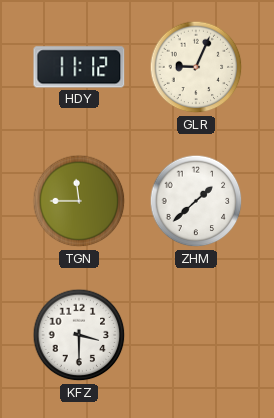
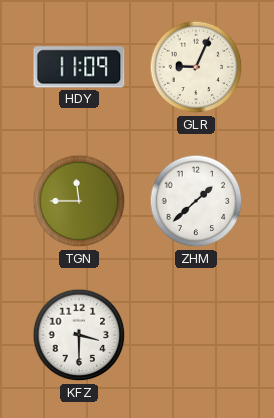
HDY: 11:12 -> 11:09 (79, 67)
